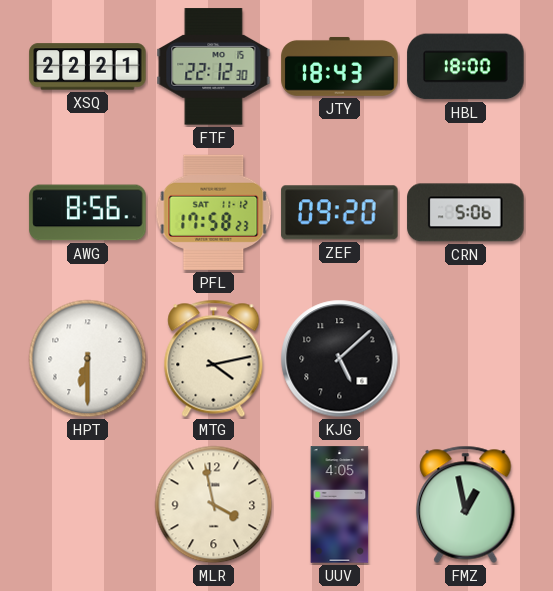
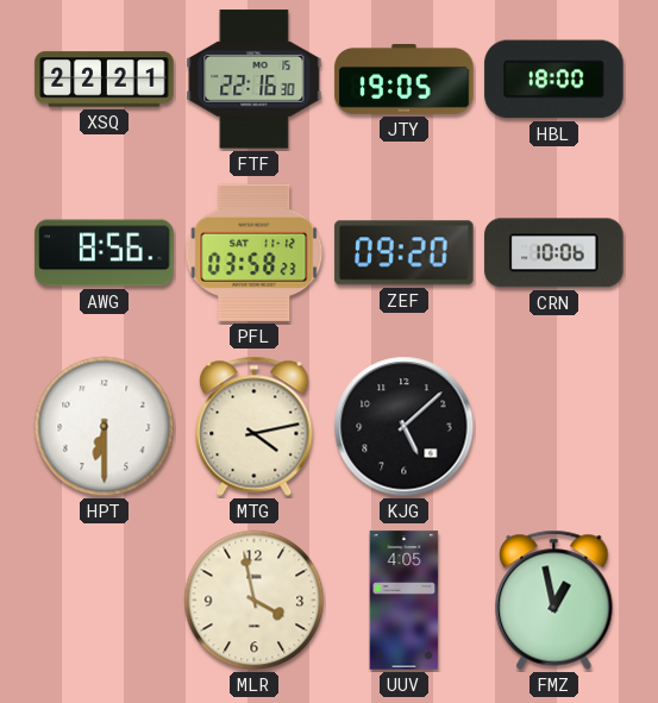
FTF: 22:12 -> 22:16 (255, 80)
JTY: 18:43 -> 19:05 (405, 79)
PFL: 17:58 -> 03:58 (255, 252)
CRN: 5:06 -> 10:06 (554, 253)
